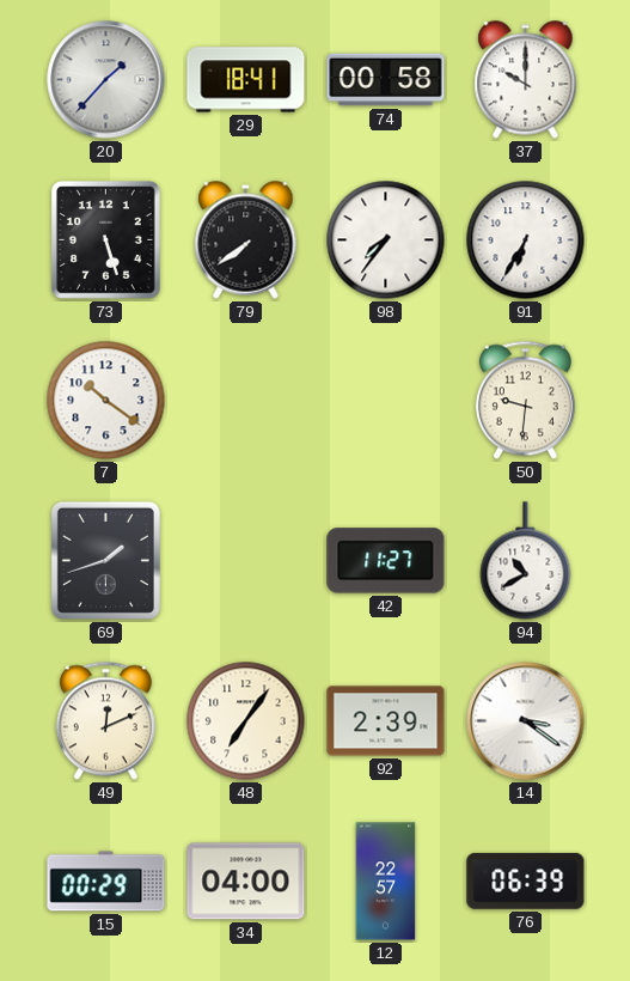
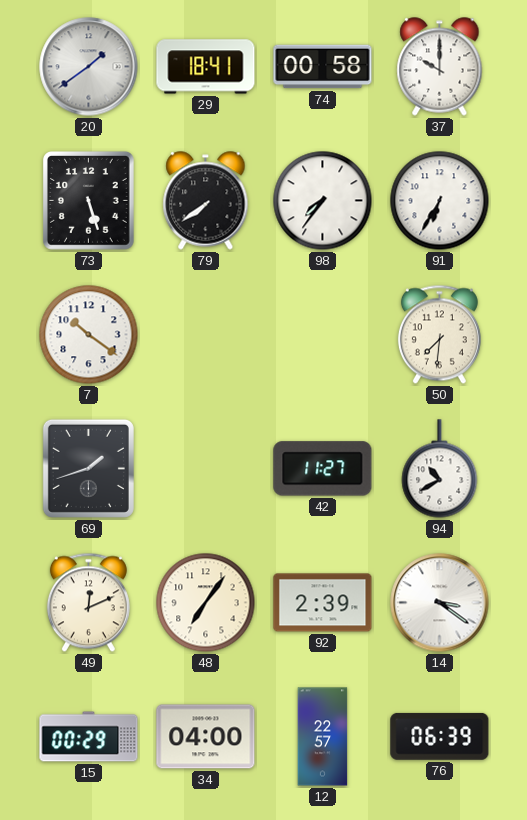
20: 1:37 -> 1:39 (89, 67)
50: 9:31 -> 7:31 (439, 335)
